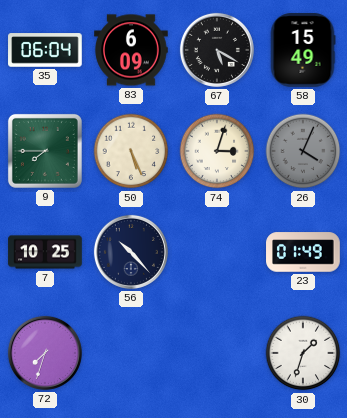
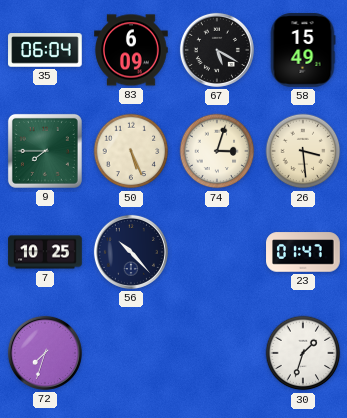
26: 4:04 -> 3:29 (303, 151)
26 dial: grey -> cream (303, 151)
23: 01:49 -> 01:47 (303, 252)
